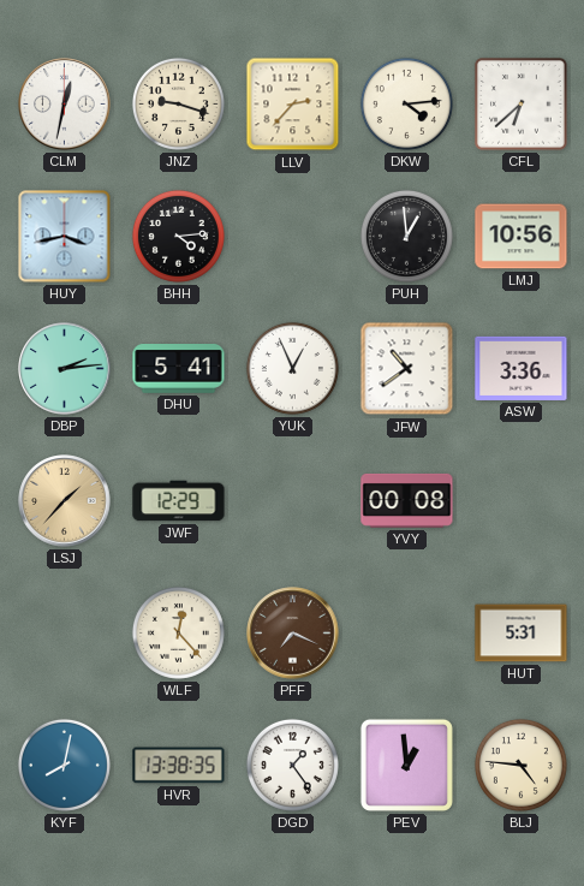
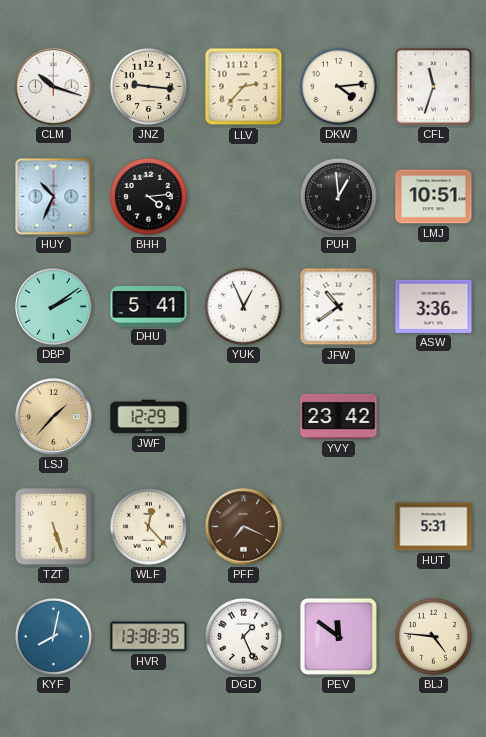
CLM: 12:32 -> 10:18 (54, 87)
JNZ: 9:18 -> 9:16 (148, 86)
CFL: 6:38 -> 11:33 (434, 87)
HUY: 3:43 -> 10:34 (54, 197)
LMJ: 10:56 -> 10:51 (434, 197)
DBP: 2:14 -> 2:09 (54, 307)
YVY: 00:08 -> 23:42 (339, 416)
TZT: none -> 5:27 (54, 527)
DGD: 1:24 -> 1:26 (243, 636)
PEV: 12:59 -> 11:51 (338, 636)
